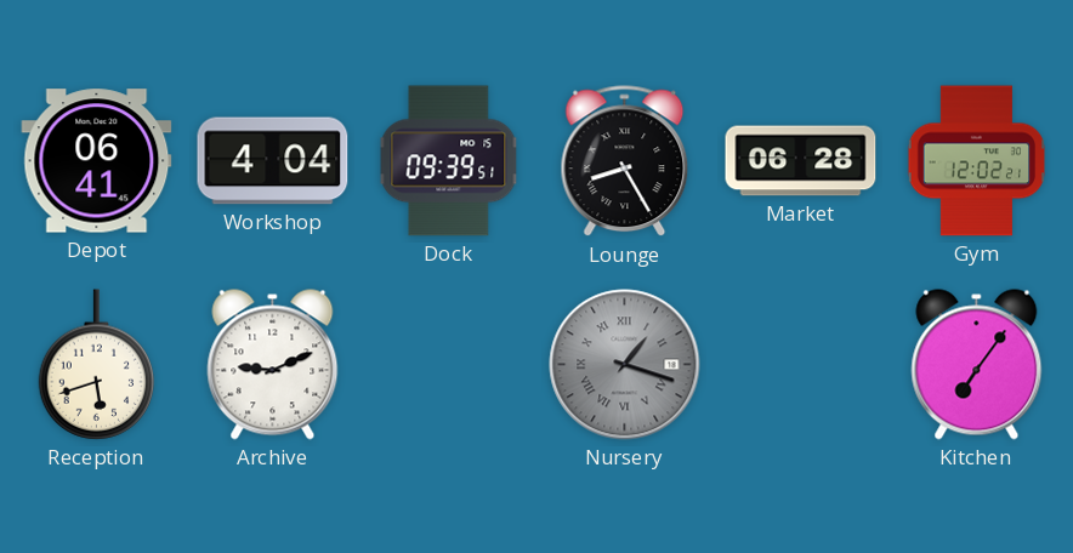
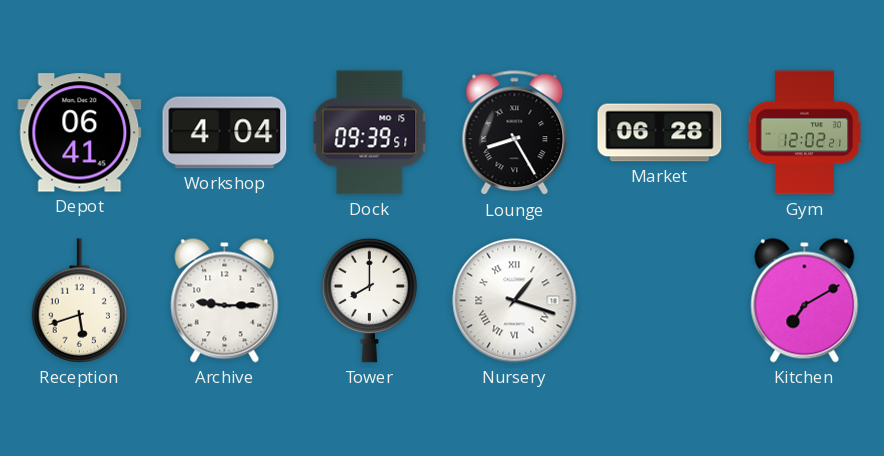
Archive: 9:11 -> 9:15 (225, 301)
Tower: none -> 8:00 (370, 300)
Nursery dial: grey -> white (515, 301)
Kitchen: 7:06 -> 7:10 (805, 301)
